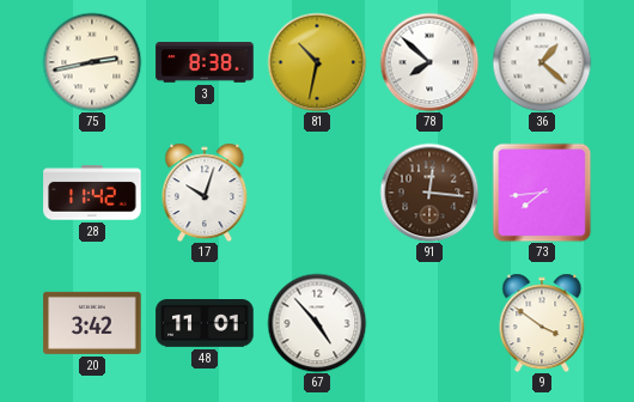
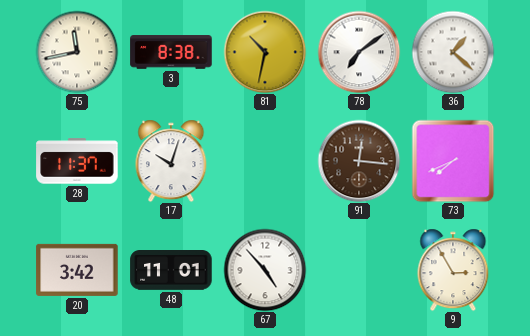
75: 2:43 -> 11:43 (77, 52)
78: 7:52 -> 7:09 (359, 52)
28: 11:42 -> 11:37 (77, 161)
73: 7:44 -> 7:41 (453, 161)
9: 3:51 -> 2:55 (453, 270)
